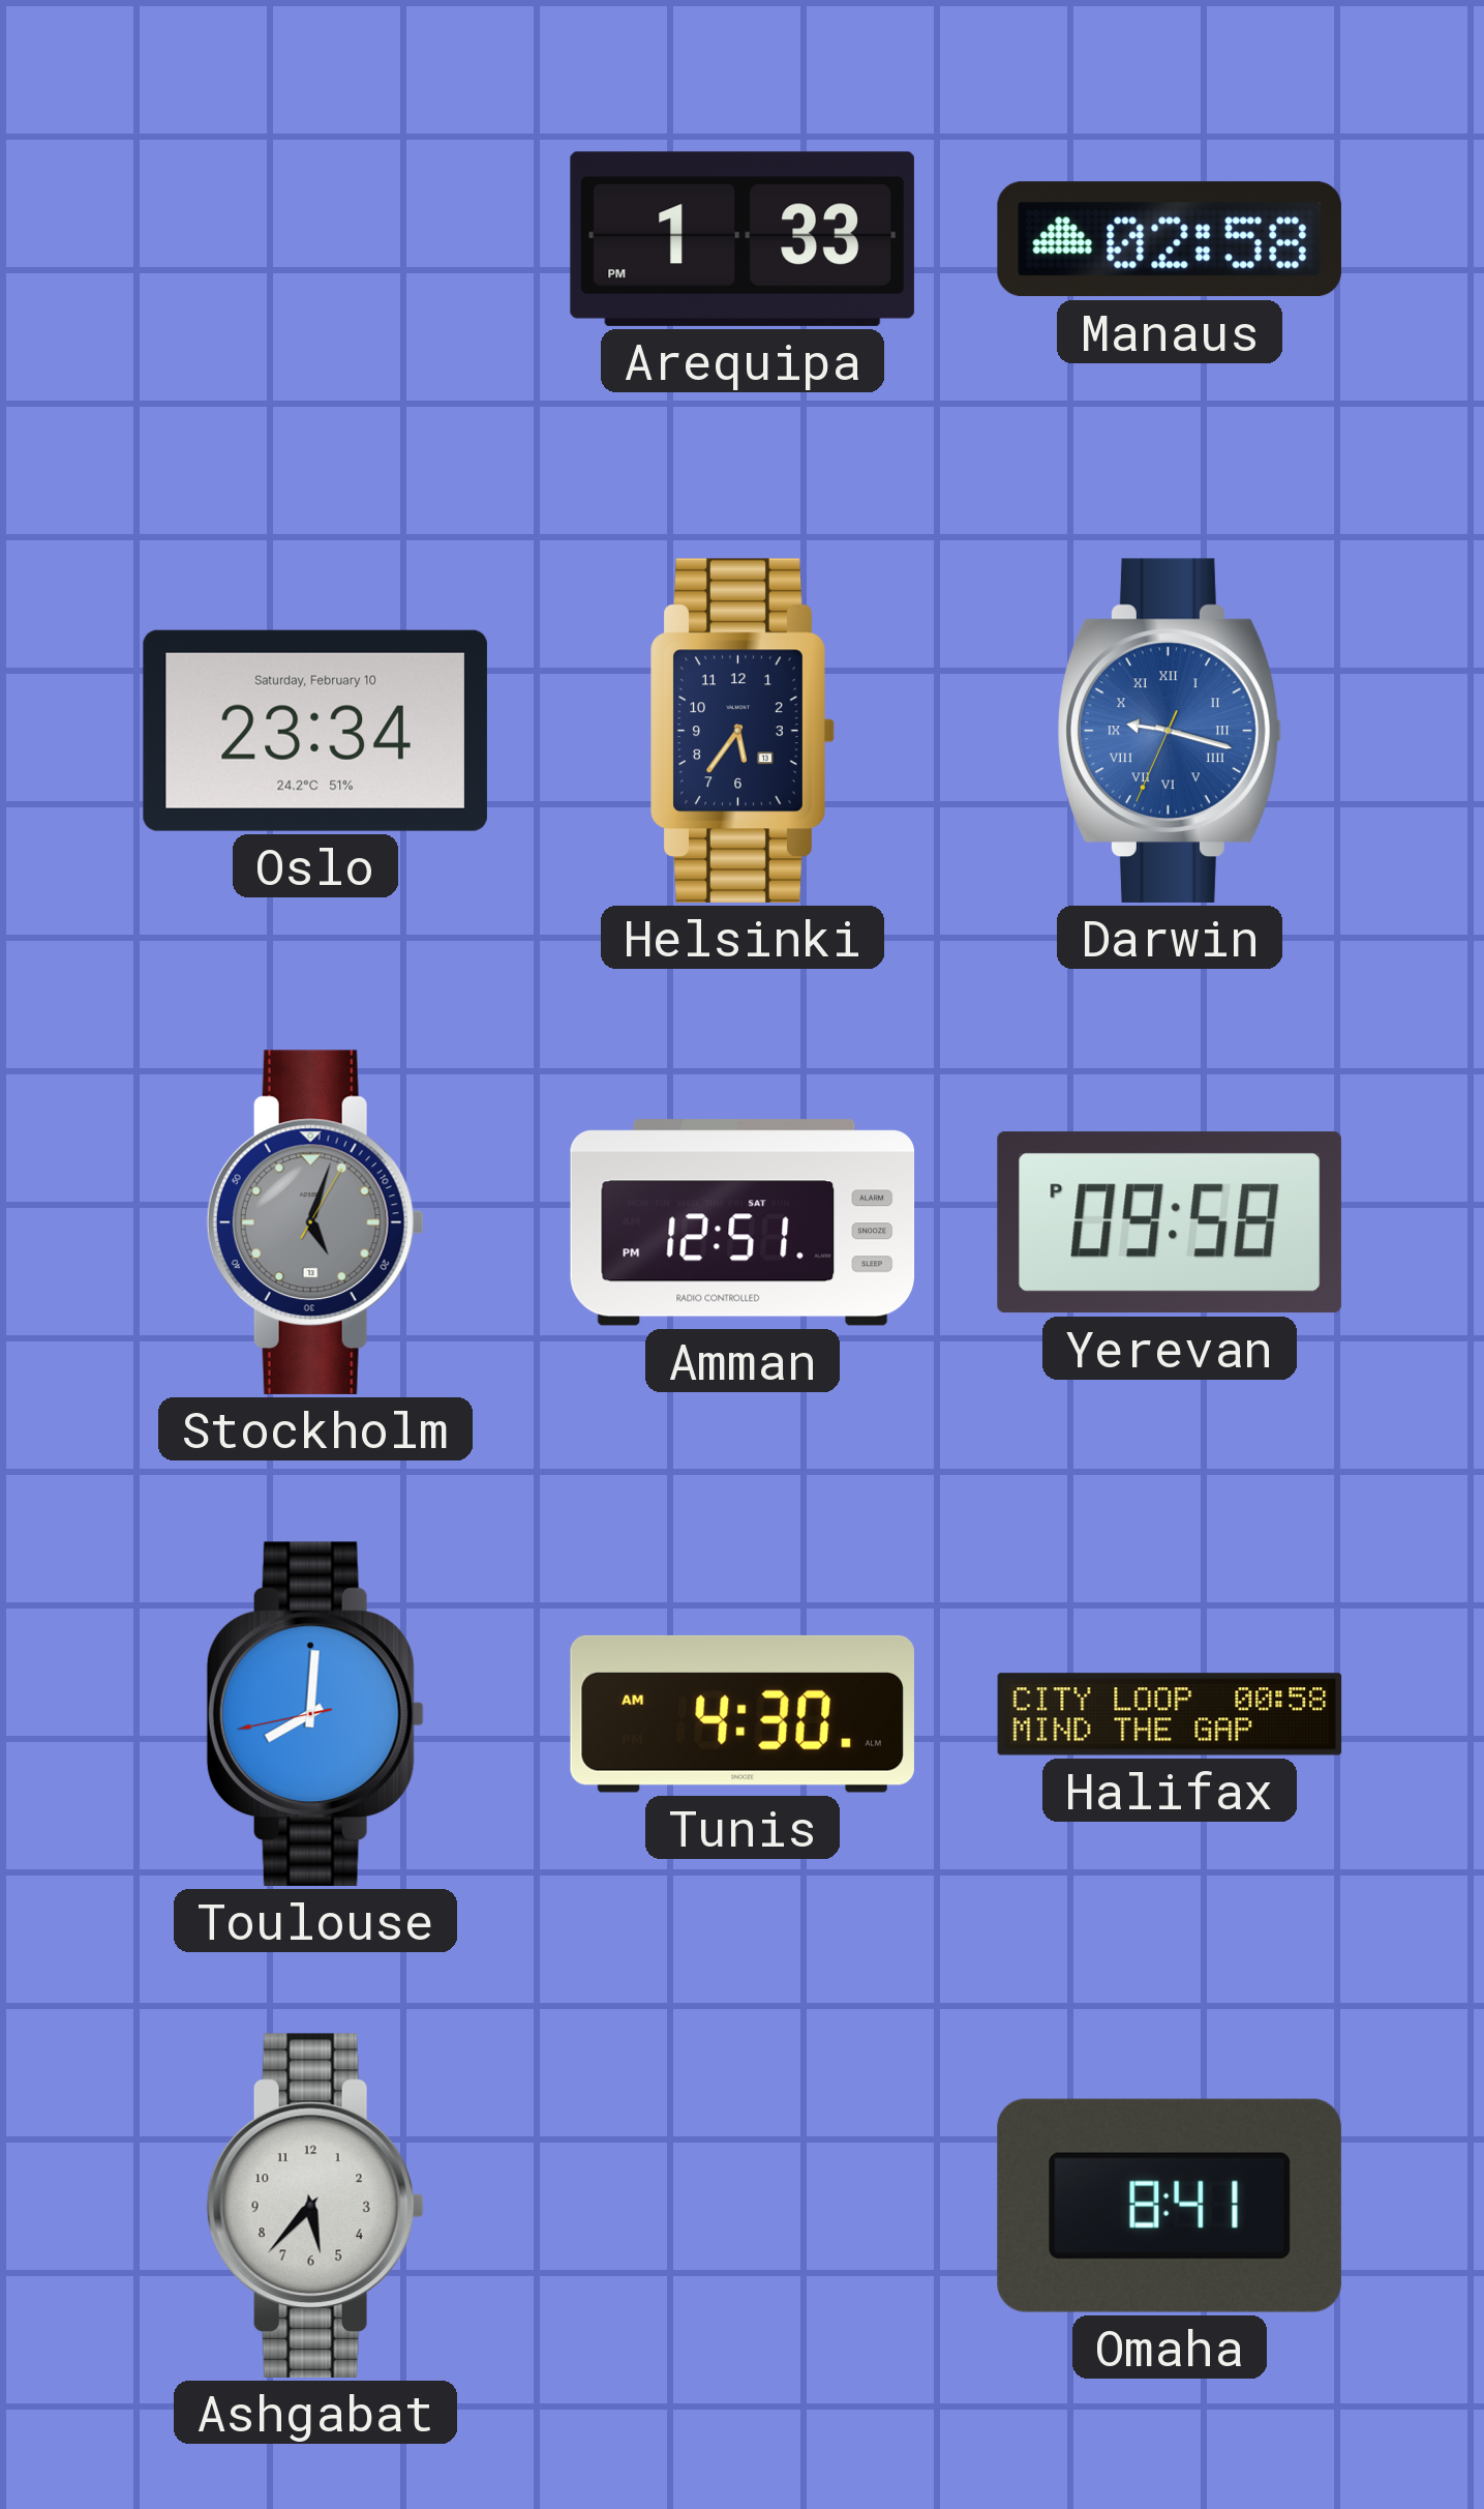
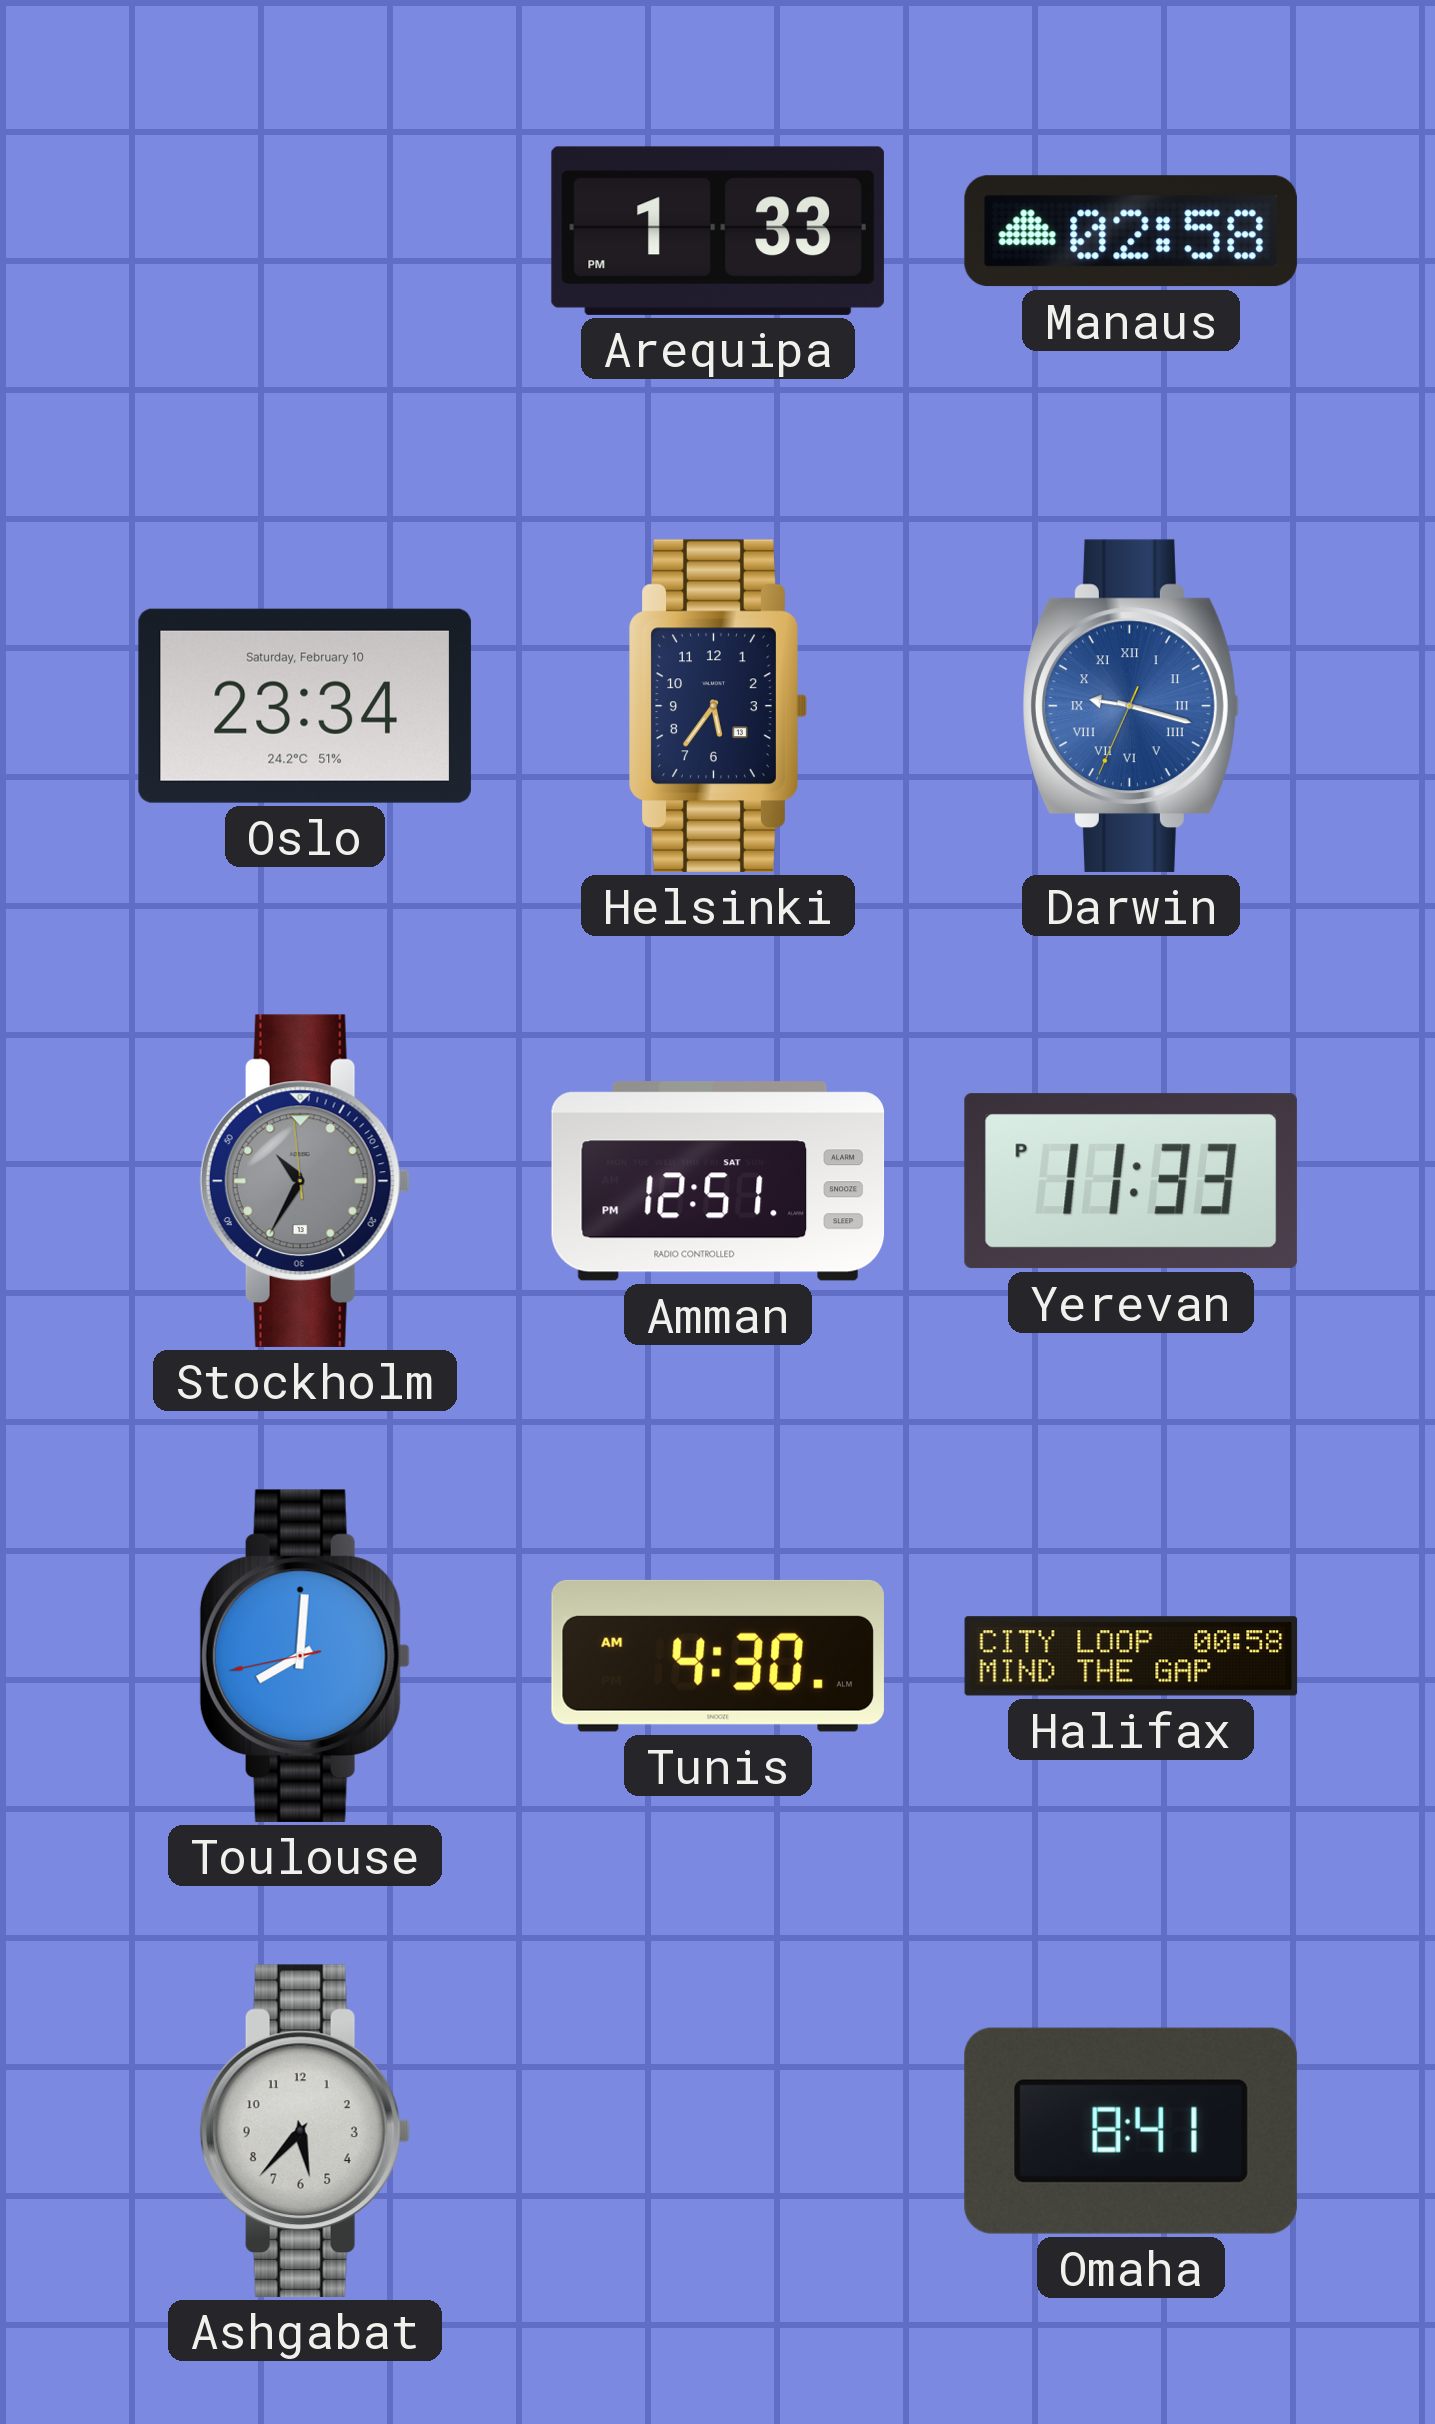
Stockholm: 5:03 -> 10:34 (305, 1181)
Yerevan: 09:58 -> 11:33 (1131, 1181)
